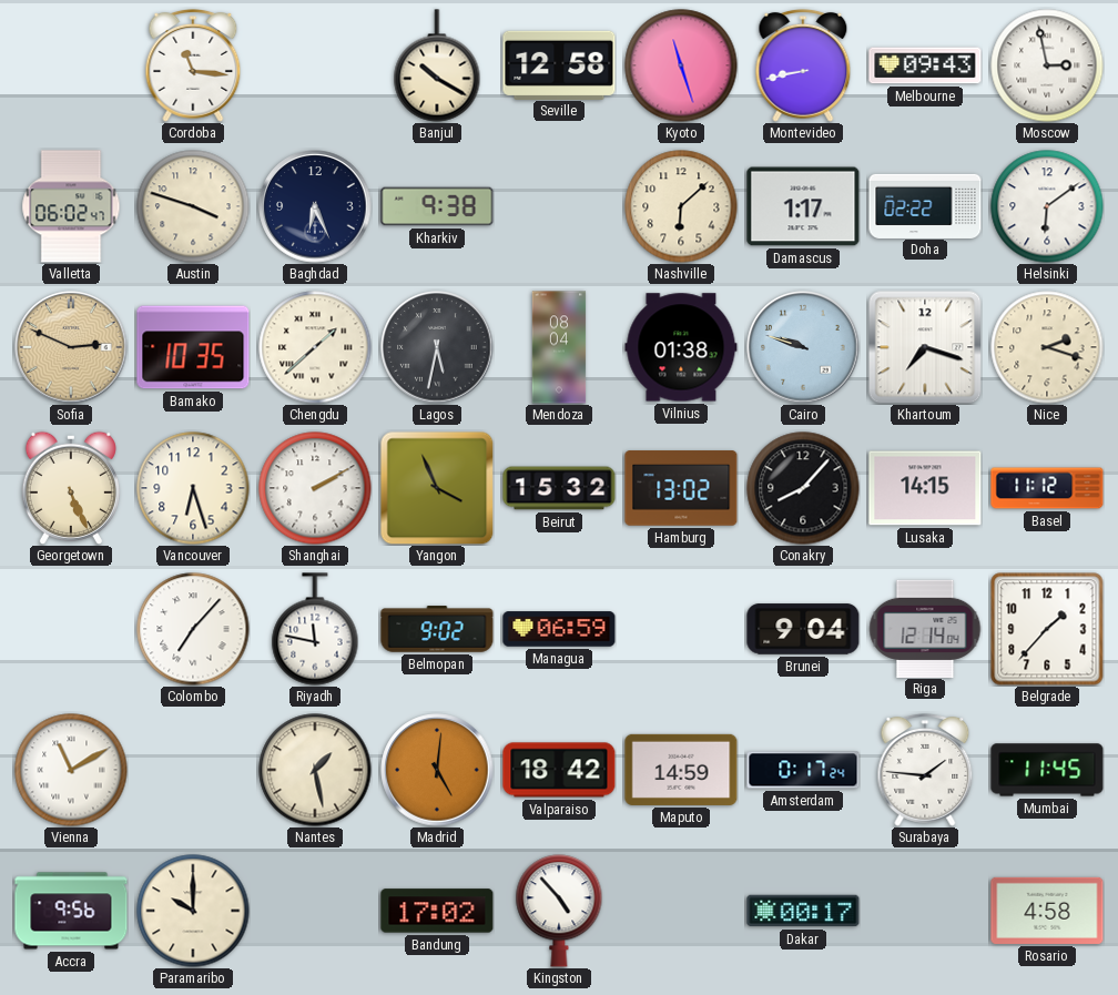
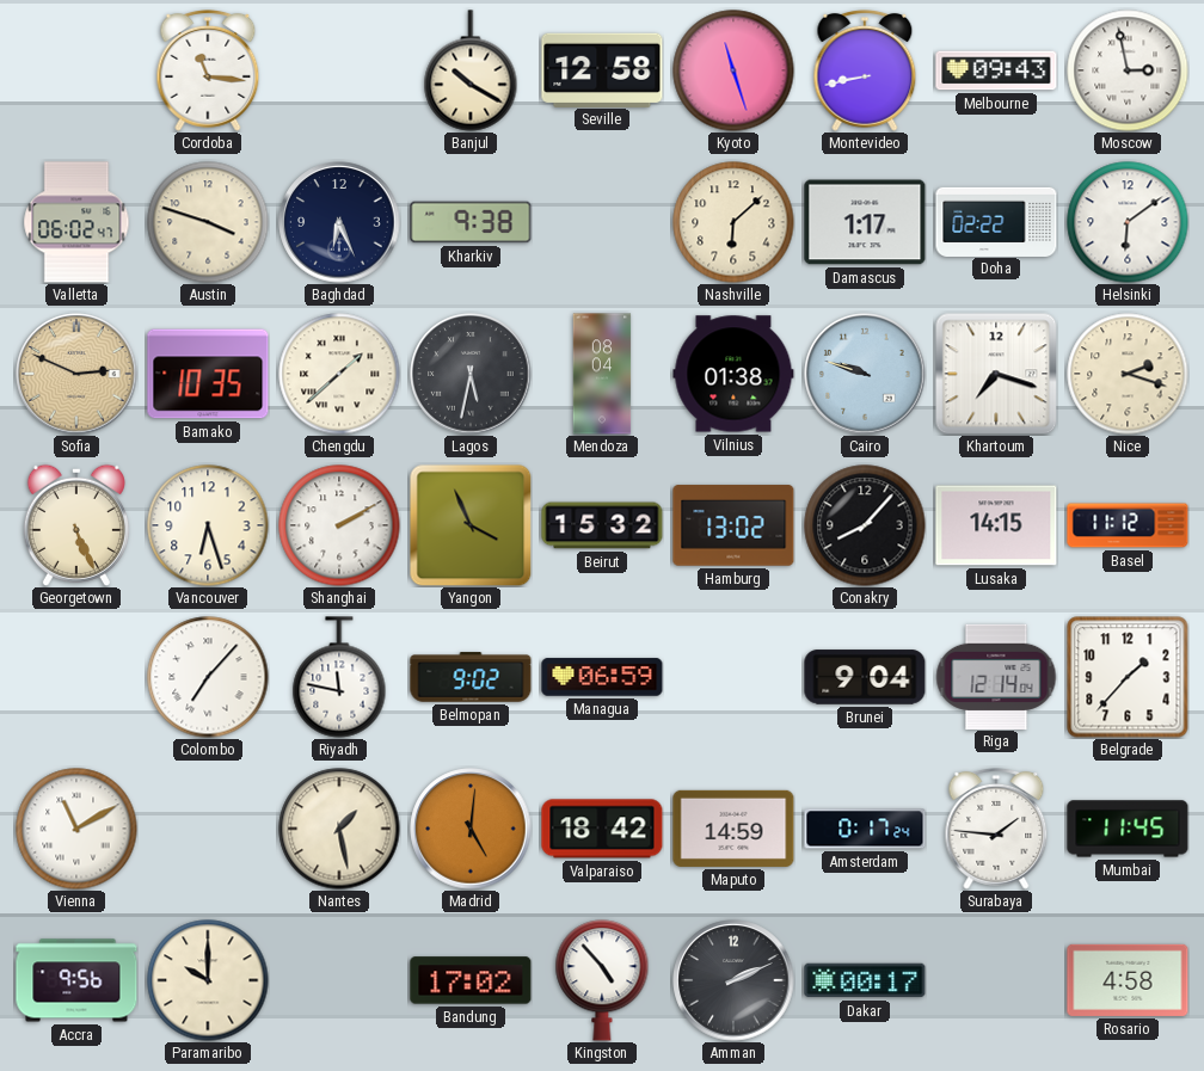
Amman: none -> 2:11 (733, 980)
